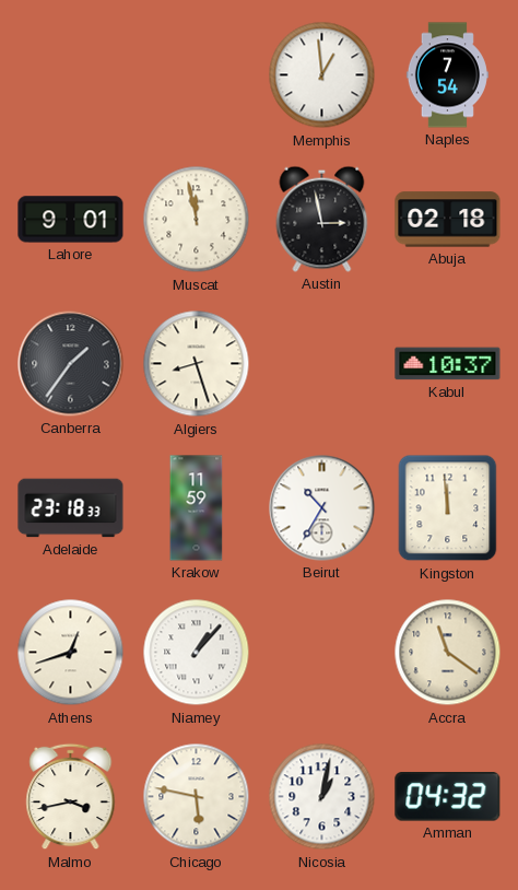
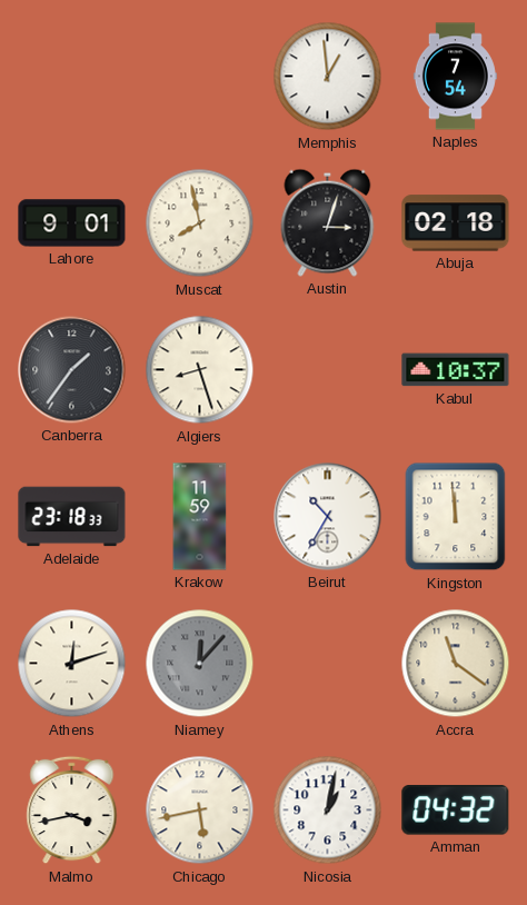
Muscat: 11:58 -> 7:58 (200, 223)
Austin: 2:58 -> 3:03 (328, 222)
Athens: 12:42 -> 12:12 (72, 664)
Niamey: 1:07 -> 12:07 (200, 664)
Niamey dial: white -> grey (200, 664)
Chicago: 5:47 -> 5:43 (200, 810)
